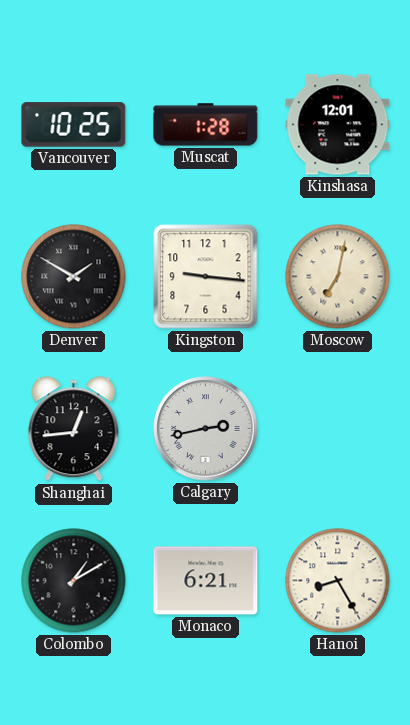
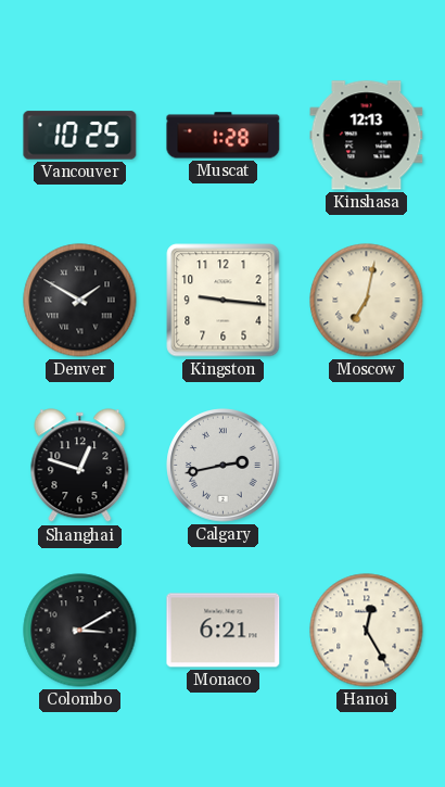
Kinshasa: 12:01 -> 12:13 (367, 136)
Shanghai: 12:44 -> 12:48 (80, 466)
Colombo: 1:10 -> 3:10 (80, 631)
Hanoi: 8:25 -> 12:25 (367, 631)
